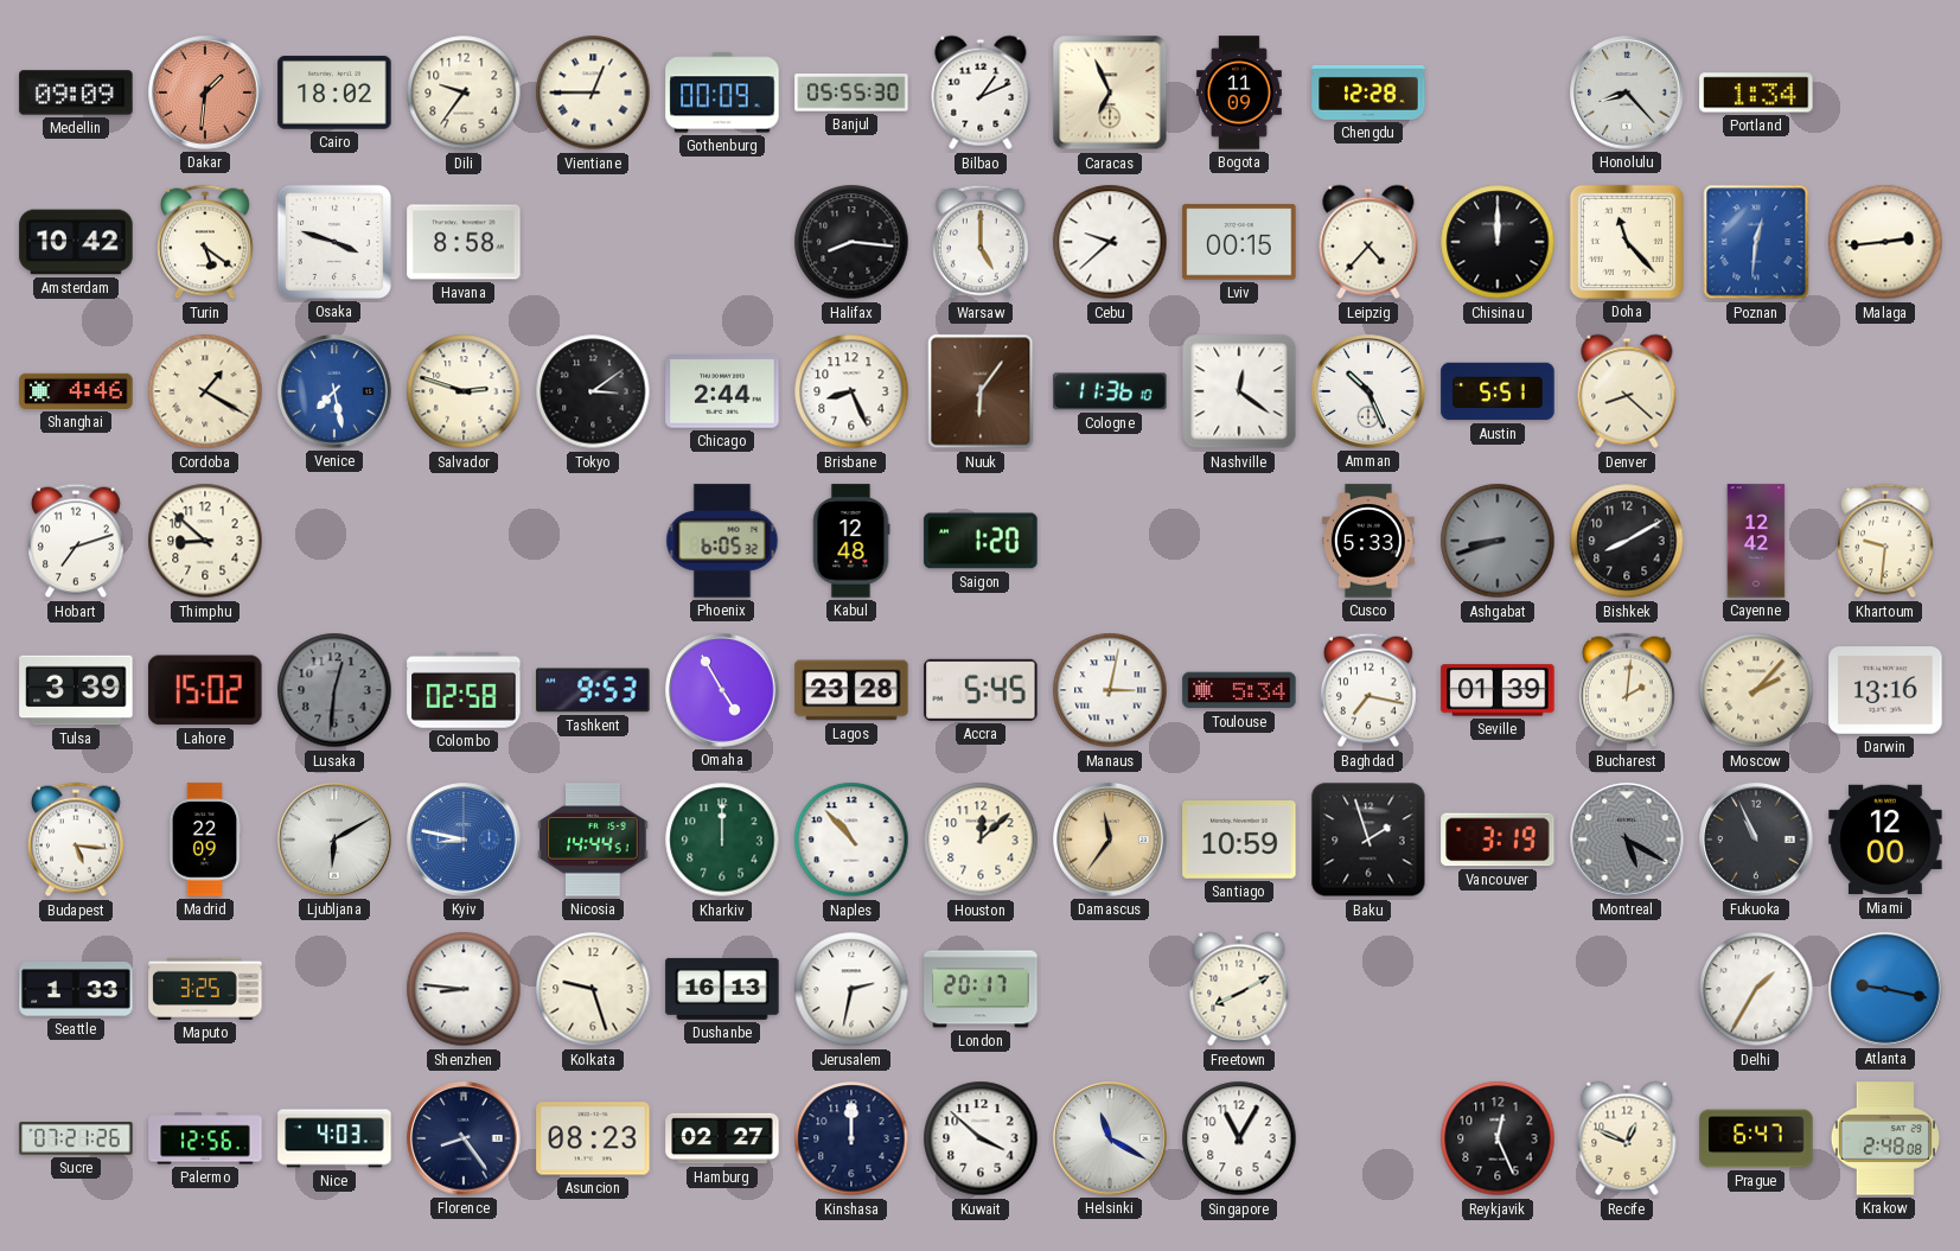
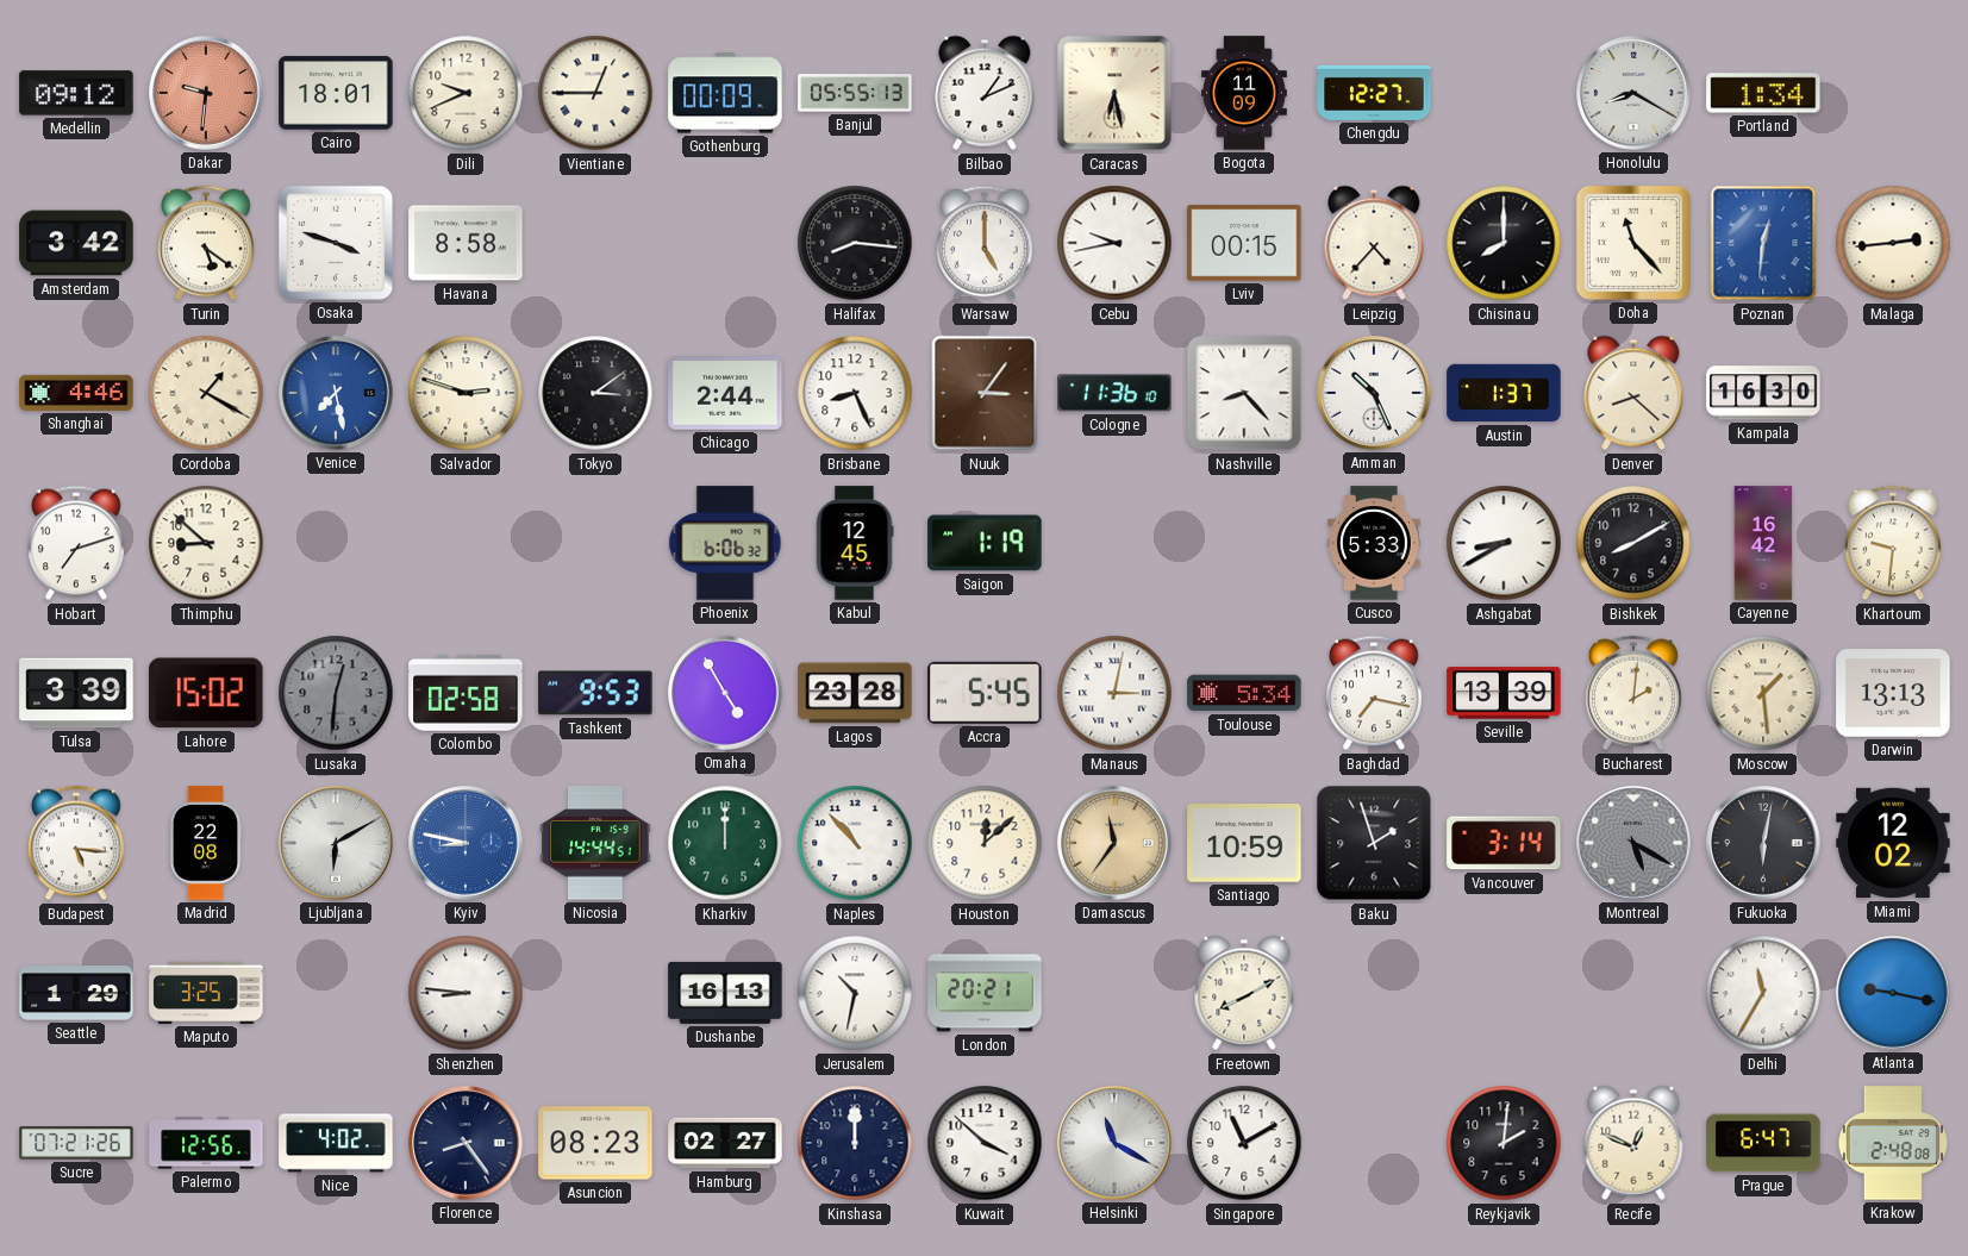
Medellin: 09:09 -> 09:12 (76, 93)
Dakar: 1:31 -> 9:31 (206, 93)
Cairo: 18:02 -> 18:01 (336, 93)
Dili: 9:36 -> 9:41 (466, 93)
Banjul: 05:55:30 -> 05:55:13 (855, 93)
Caracas: 6:56 -> 6:28 (1114, 93)
Chengdu: 12:28 -> 12:27 (1374, 93)
Honolulu: 8:23 -> 8:20 (1633, 93)
Amsterdam: 10:42 -> 3:42 (76, 243)
Cebu: 9:38 -> 9:43 (1114, 243)
Chisinau: 12:00 -> 8:00 (1504, 243)
Nuuk: 6:06 -> 3:06 (985, 393)
Nashville: 12:21 -> 8:23 (1244, 393)
Austin: 5:51 -> 1:37 (1504, 393)
Kampala: none -> 16:30 (1763, 393)
Phoenix: 6:05 -> 6:06 (725, 543)
Kabul: 12:48 -> 12:45 (855, 543)
Saigon: 1:20 -> 1:19 (985, 543)
Ashgabat: 8:42 -> 8:40 (1504, 543)
Ashgabat dial: grey -> white (1504, 543)
Cayenne: 12:42 -> 16:42 (1763, 543)
Seville: 01:39 -> 13:39 (1504, 693)
Moscow: 2:07 -> 1:29 (1763, 693)
Darwin: 13:16 -> 13:13 (1893, 693)
Madrid: 22:09 -> 22:08 (206, 843)
Vancouver: 3:19 -> 3:14 (1504, 843)
Fukuoka: 10:56 -> 6:02 (1763, 843)
Miami: 12:00 -> 12:02 (1893, 843)
Seattle: 1:33 -> 1:29 (76, 994)
Kolkata: 9:27 -> none (593, 989)
Jerusalem: 2:32 -> 10:32 (855, 993)
London: 20:17 -> 20:21 (985, 993)
Delhi: 1:35 -> 11:35 (1763, 993)
Nice: 4:03 -> 4:02 (336, 1143)
Singapore: 11:05 -> 11:10 (1244, 1143)
Reykjavik: 12:26 -> 2:01 (1504, 1143)
